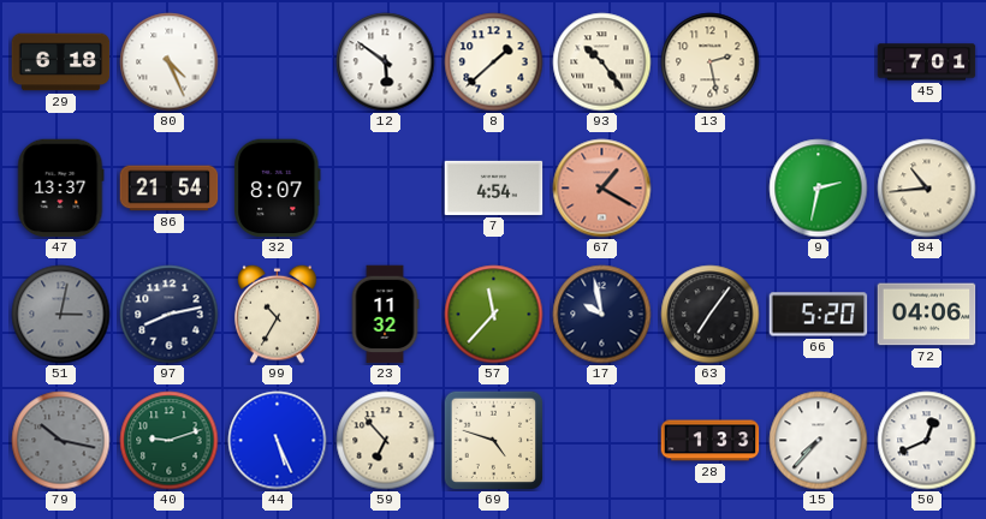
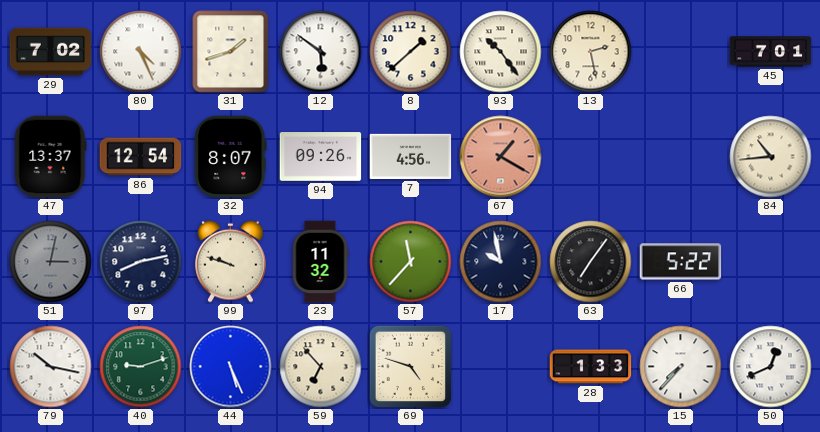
29: 6:18 -> 7:02 (51, 52)
31: none -> 1:42 (231, 52)
86: 21:54 -> 12:54 (141, 157)
94: none -> 09:26 (321, 157)
7: 4:54 -> 4:56 (411, 156)
9: 2:32 -> none (819, 189)
99: 10:35 -> 9:48 (231, 261)
66: 5:20 -> 5:22 (681, 262)
72: 04:06 -> none (927, 315)
79 dial: grey -> white (51, 367)
